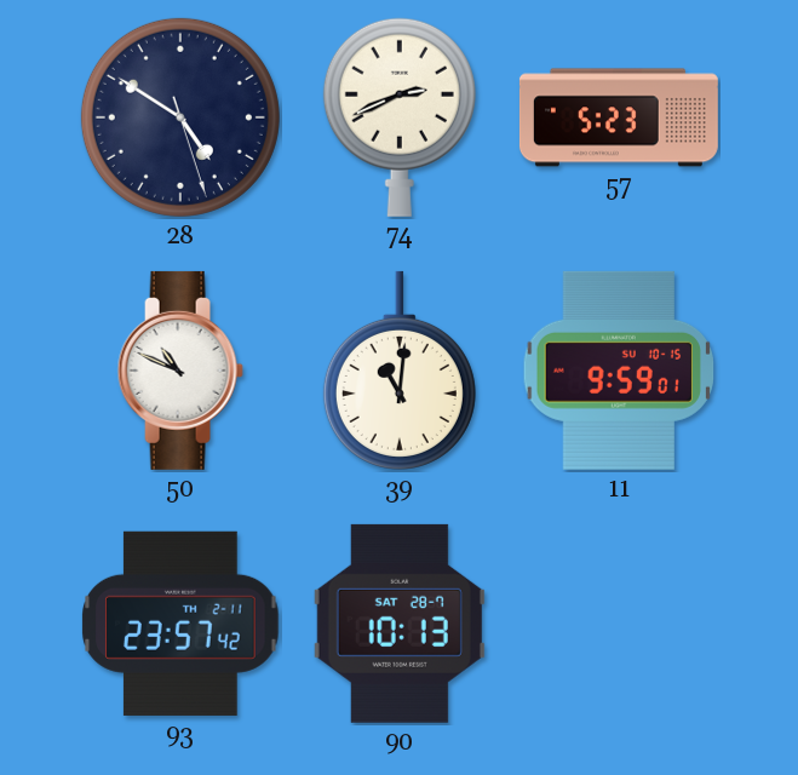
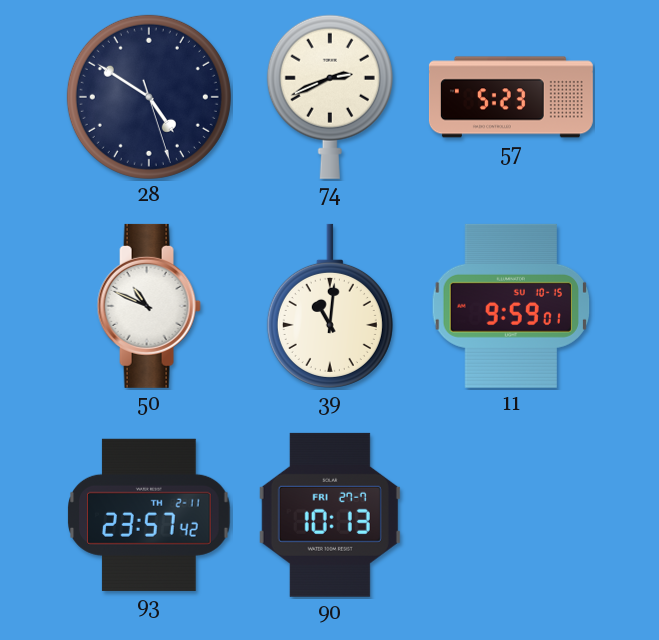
90 date: SAT 28-7 -> FRI 27-7 (330, 515)
